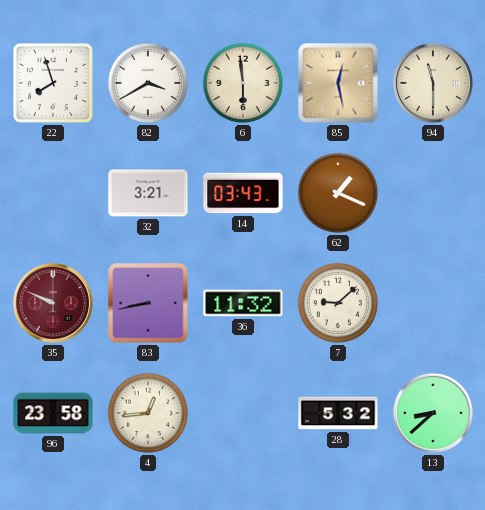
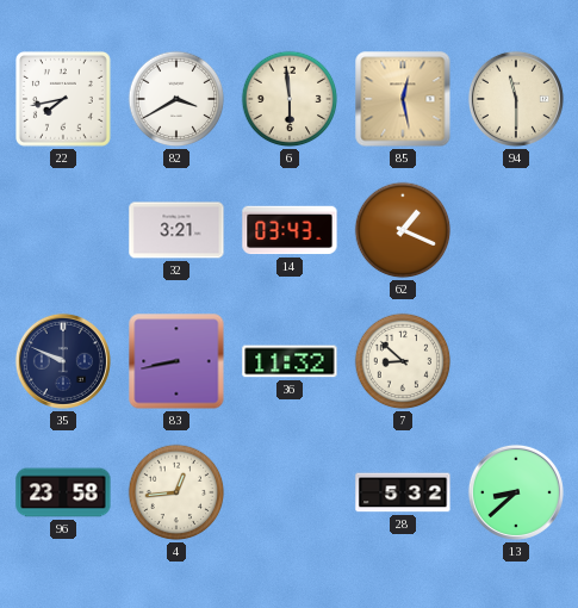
22: 7:57 -> 7:43 (64, 99)
35 dial: burgundy -> navy (63, 361)
7: 9:08 -> 8:52 (403, 361)
